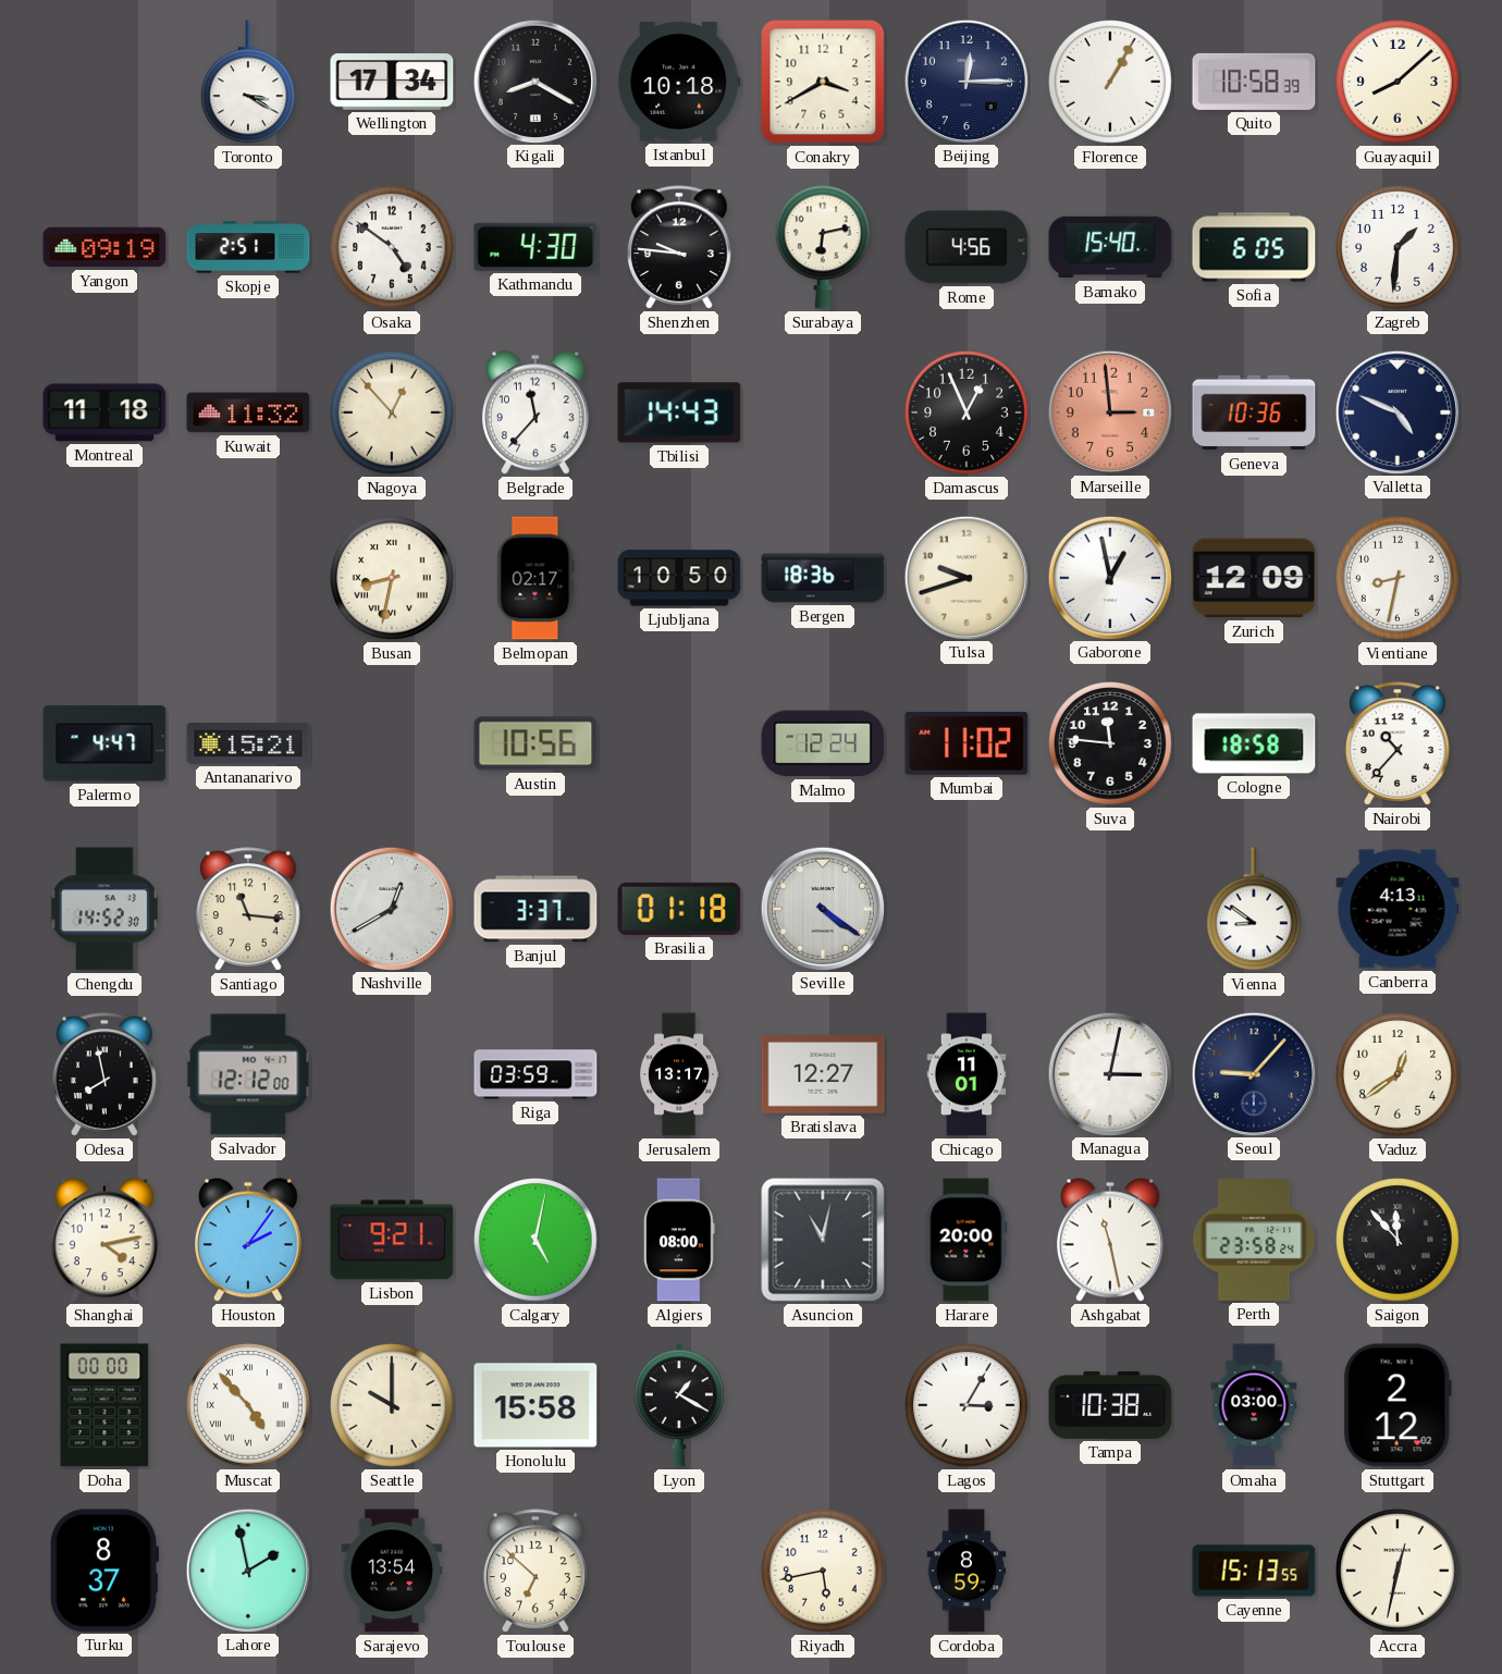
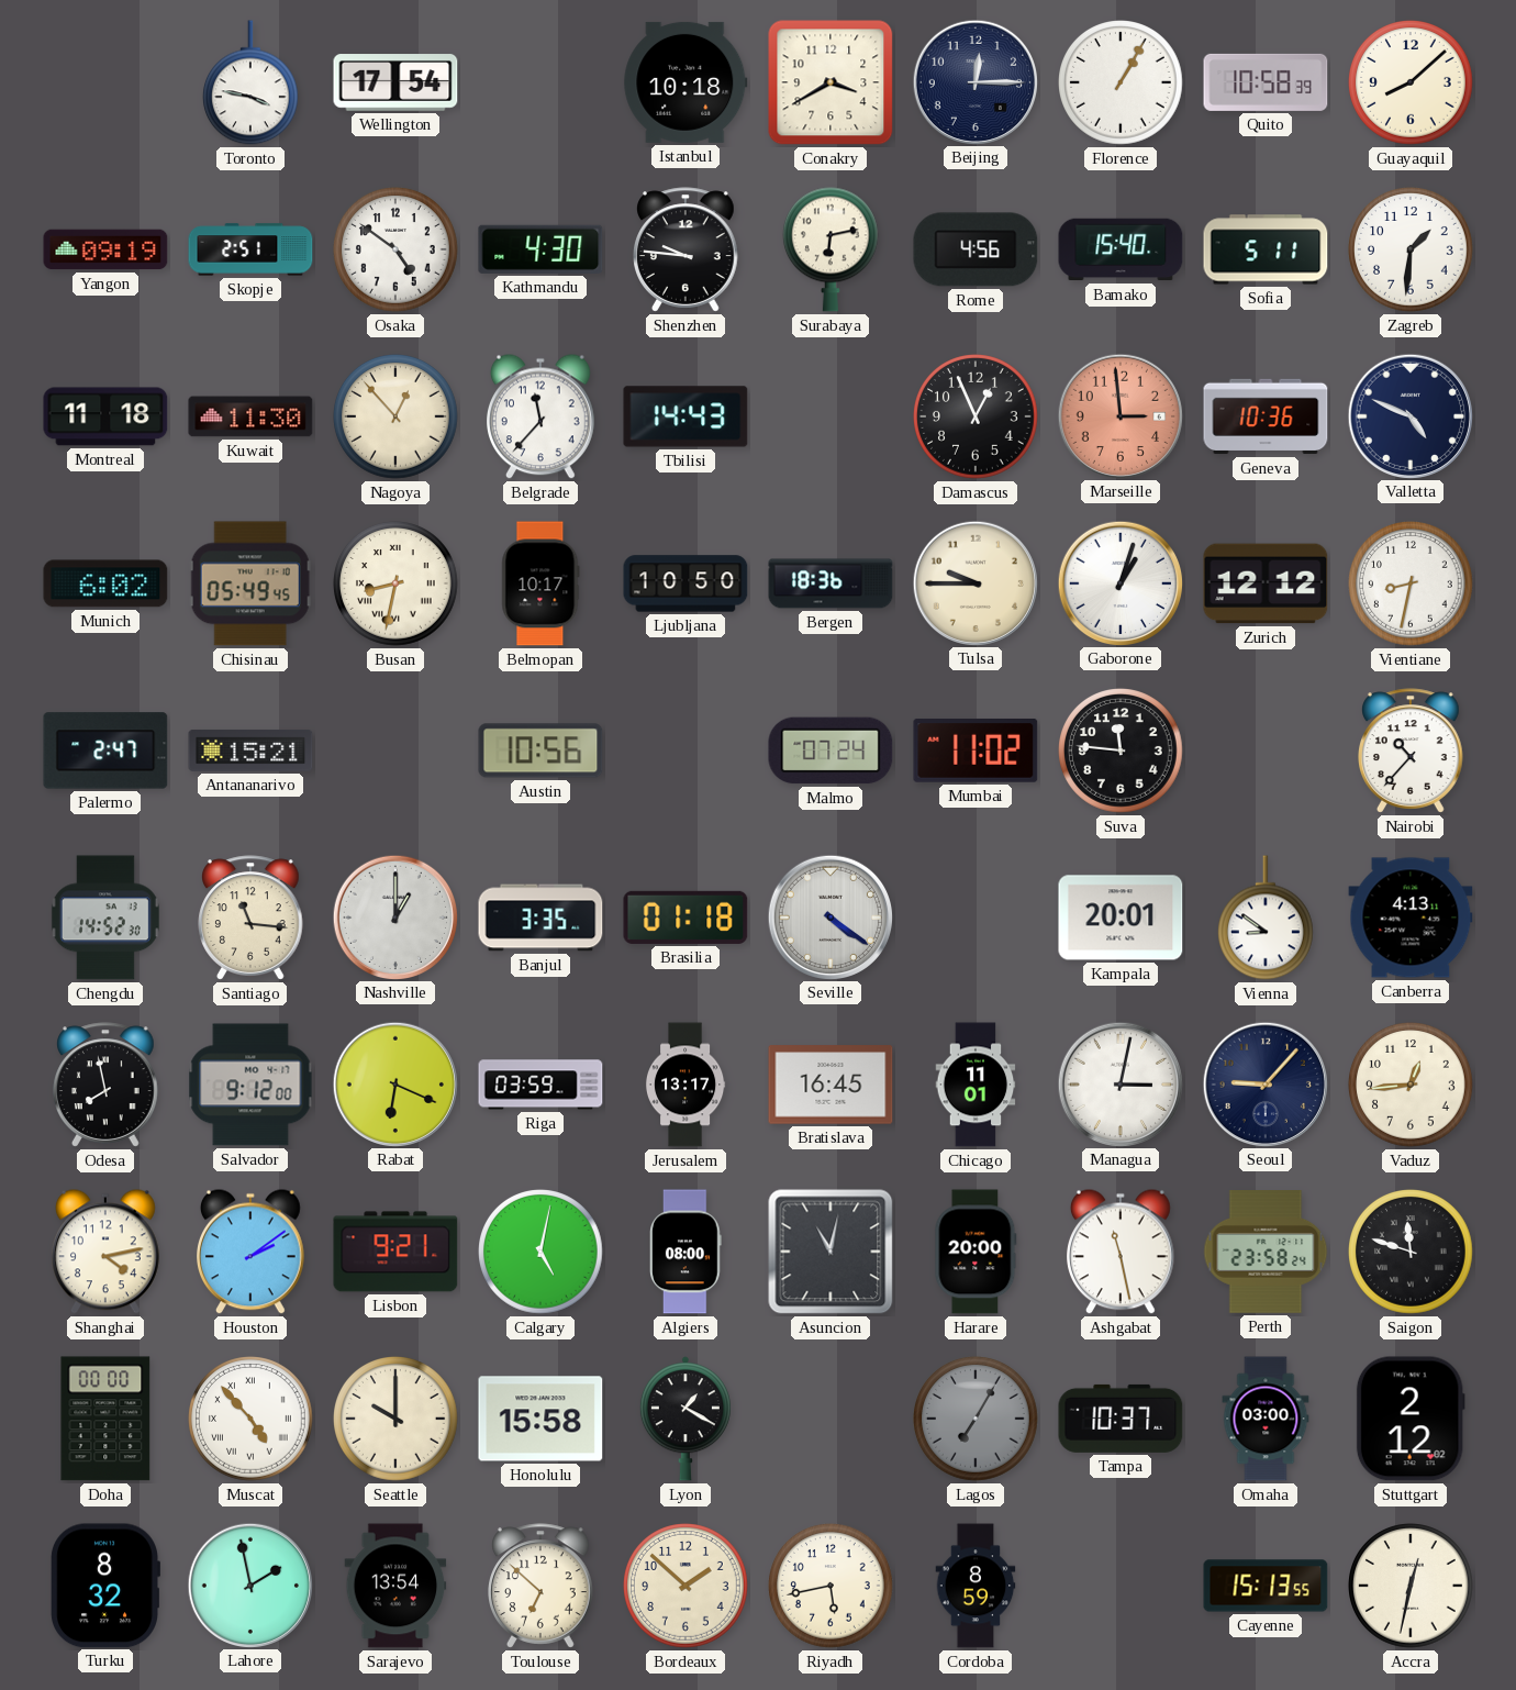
Toronto: 3:20 -> 3:47 (250, 82)
Wellington: 17:34 -> 17:54 (395, 82)
Kigali: 8:20 -> none (534, 81)
Sofia: 6:05 -> 5:11 (1266, 249)
Kuwait: 11:32 -> 11:30 (250, 416)
Munich: none -> 6:02 (105, 583)
Chisinau: none -> 05:49 (250, 583)
Belmopan: 02:17 -> 10:17 (540, 583)
Tulsa: 9:42 -> 9:45 (974, 582)
Gaborone: 12:58 -> 1:03 (1119, 582)
Zurich: 12:09 -> 12:12 (1266, 583)
Palermo: 4:47 -> 2:47 (105, 751)
Malmo: 12:24 -> 07:24 (831, 751)
Cologne: 18:58 -> none (1254, 743)
Nashville: 12:40 -> 1:00 (394, 916)
Banjul: 3:37 -> 3:35 (540, 918)
Kampala: none -> 20:01 (1121, 918)
Salvador: 12:12 -> 9:12 (250, 1085)
Rabat: none -> 6:19 (394, 1083)
Bratislava: 12:27 -> 16:45 (831, 1085)
Vaduz: 12:39 -> 12:44 (1412, 1086)
Houston: 2:06 -> 2:09 (252, 1252)
Saigon: 11:53 -> 11:48 (1412, 1253)
Lagos: 3:05 -> 7:05 (977, 1420)
Lagos dial: white -> grey (977, 1420)
Tampa: 10:38 -> 10:37 (1121, 1419)
Turku: 8:37 -> 8:32 (105, 1586)
Bordeaux: none -> 1:52 (687, 1587)
